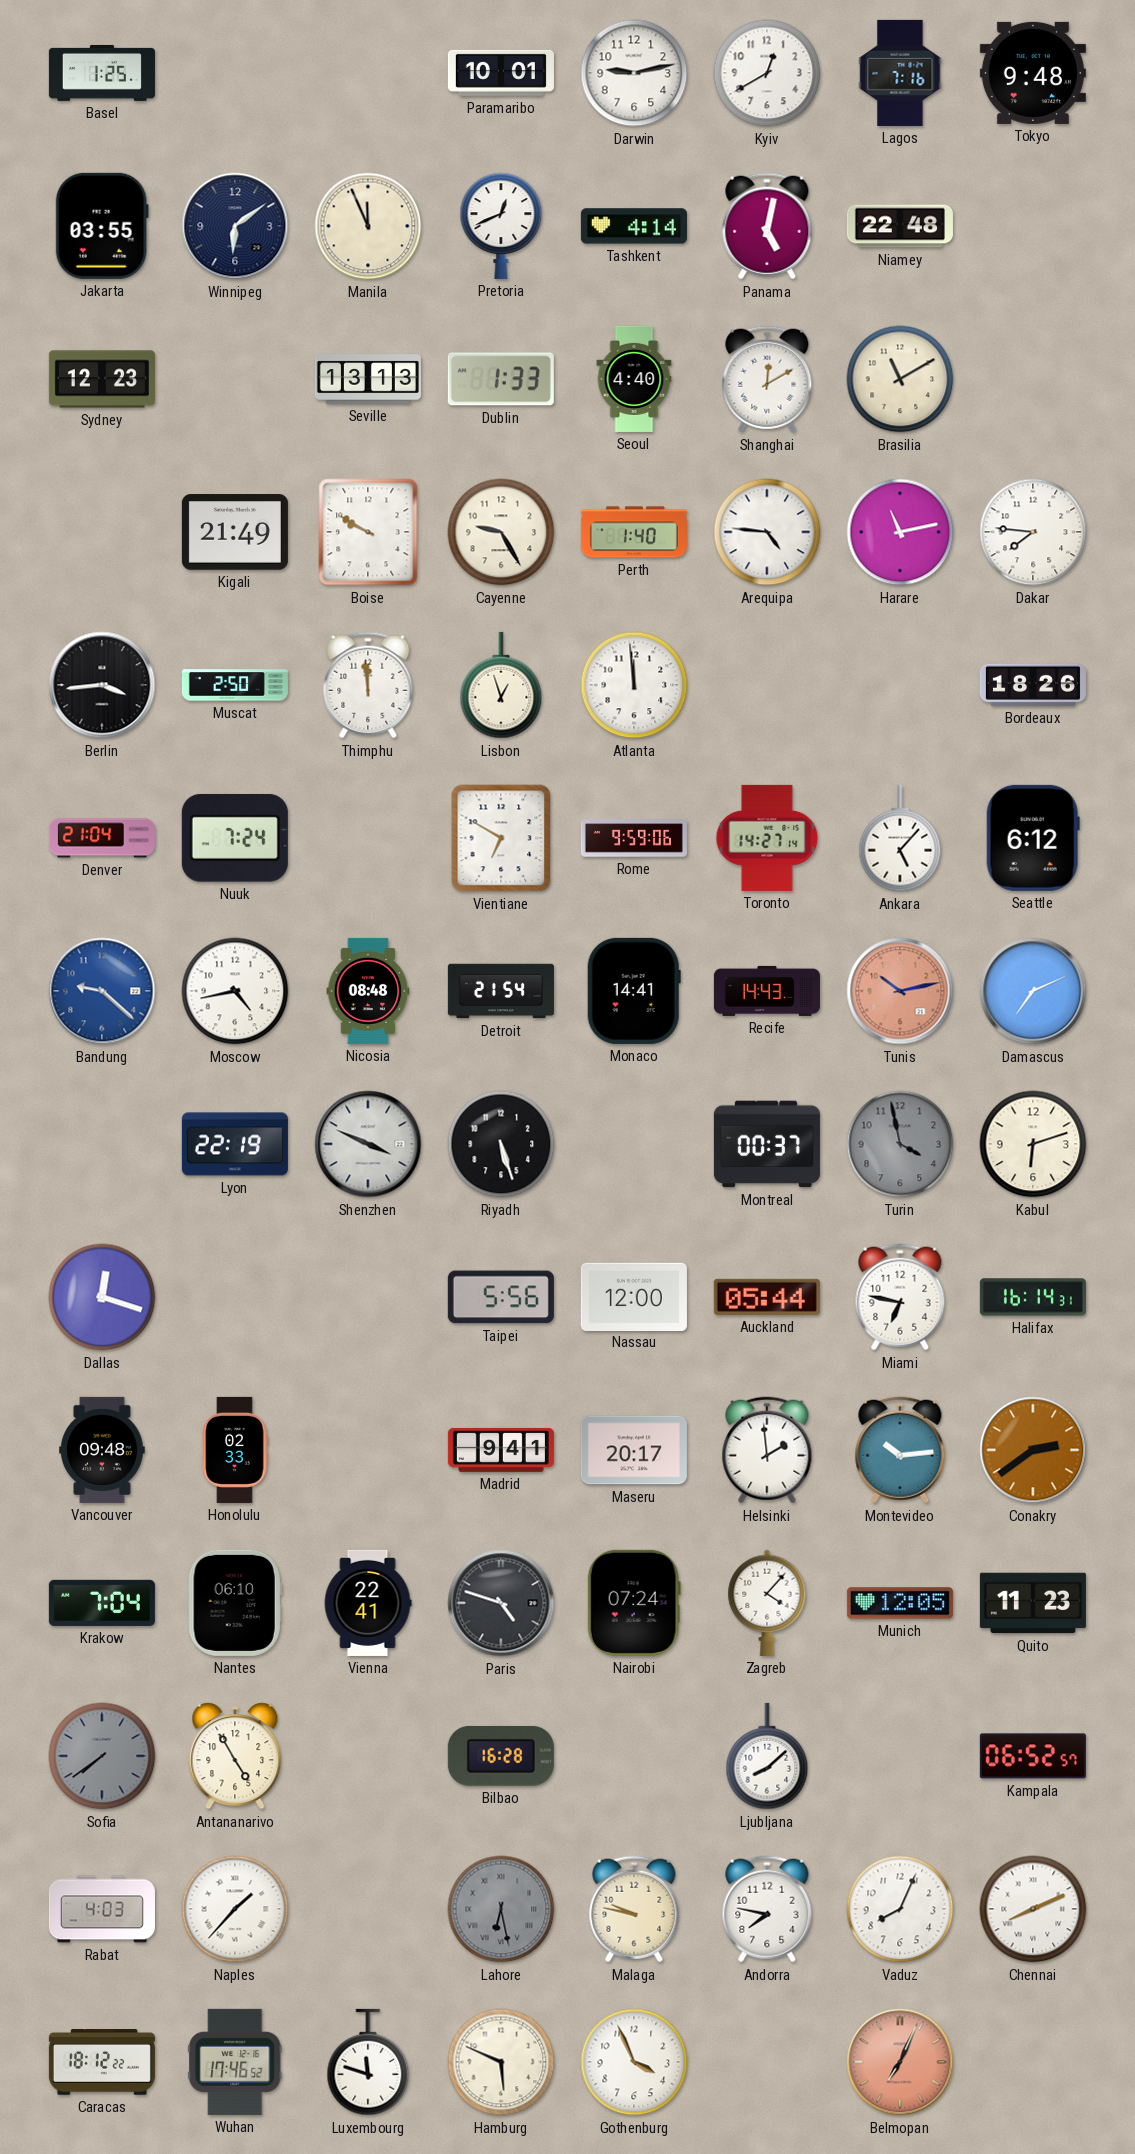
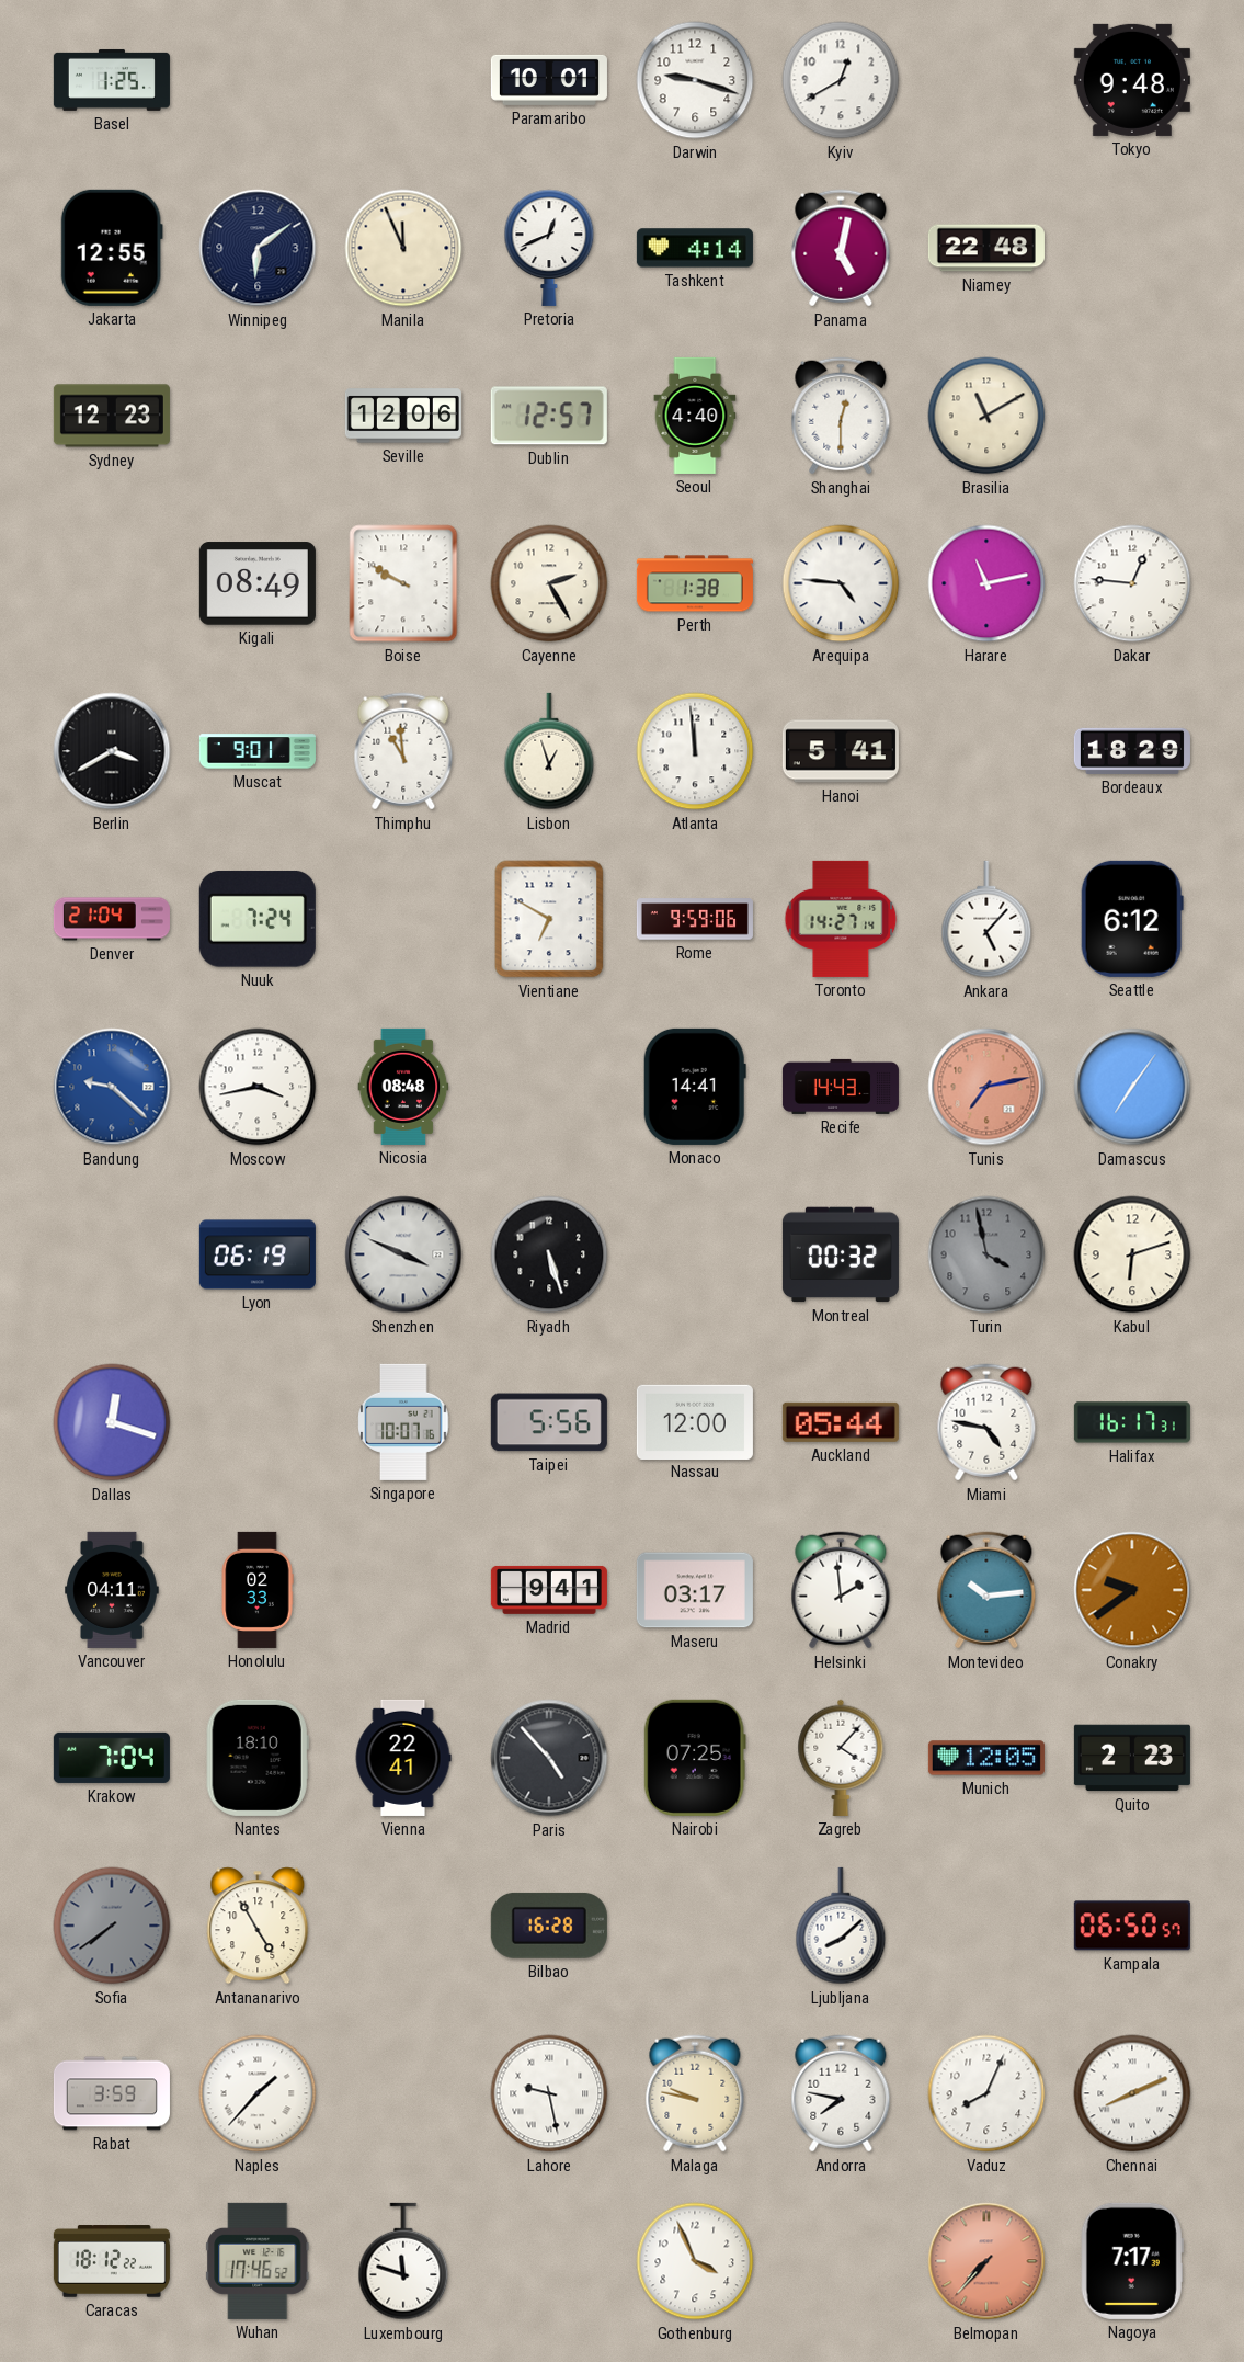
Darwin: 9:13 -> 9:18 (695, 80)
Lagos: 7:16 -> none (900, 73)
Jakarta: 03:55 -> 12:55 (112, 248)
Seville: 13:13 -> 12:06 (403, 416)
Dublin: 1:33 -> 12:57 (549, 416)
Shanghai: 12:10 -> 12:30 (841, 416)
Kigali: 21:49 -> 08:49 (258, 583)
Cayenne: 9:25 -> 2:25 (549, 583)
Perth: 1:40 -> 1:38 (695, 583)
Dakar: 7:46 -> 12:46 (1132, 583)
Berlin: 3:44 -> 3:40 (112, 751)
Muscat: 2:50 -> 9:01 (258, 751)
Thimphu: 11:59 -> 10:59 (403, 751)
Hanoi: none -> 5:41 (841, 751)
Bordeaux: 18:26 -> 18:29 (1132, 751)
Moscow: 4:43 -> 3:43 (258, 1087)
Detroit: 21:54 -> none (501, 991)
Tunis: 10:13 -> 7:13 (986, 1087)
Damascus: 7:11 -> 7:06 (1132, 1087)
Lyon: 22:19 -> 06:19 (258, 1254)
Montreal: 00:37 -> 00:32 (841, 1254)
Singapore: none -> 10:07 (403, 1422)
Miami: 6:47 -> 4:47 (986, 1422)
Halifax: 16:14 -> 16:17 (1132, 1422)
Vancouver: 09:48 -> 04:11 (112, 1590)
Maseru: 20:17 -> 03:17 (695, 1590)
Conakry: 2:39 -> 9:39 (1132, 1590)
Nantes: 06:10 -> 18:10 (258, 1758)
Paris: 4:48 -> 4:53 (549, 1758)
Nairobi: 07:24 -> 07:25 (695, 1758)
Quito: 11:23 -> 2:23 (1132, 1758)
Kampala: 06:52 -> 06:50 (1132, 1926)
Rabat: 4:03 -> 3:59 (112, 2093)
Lahore: 6:28 -> 9:28 (549, 2093)
Lahore dial: grey -> white (549, 2093)
Hamburg: 5:49 -> none (501, 2062)
Belmopan: 7:04 -> 7:37 (986, 2261)
Nagoya: none -> 7:17 (1132, 2261)
